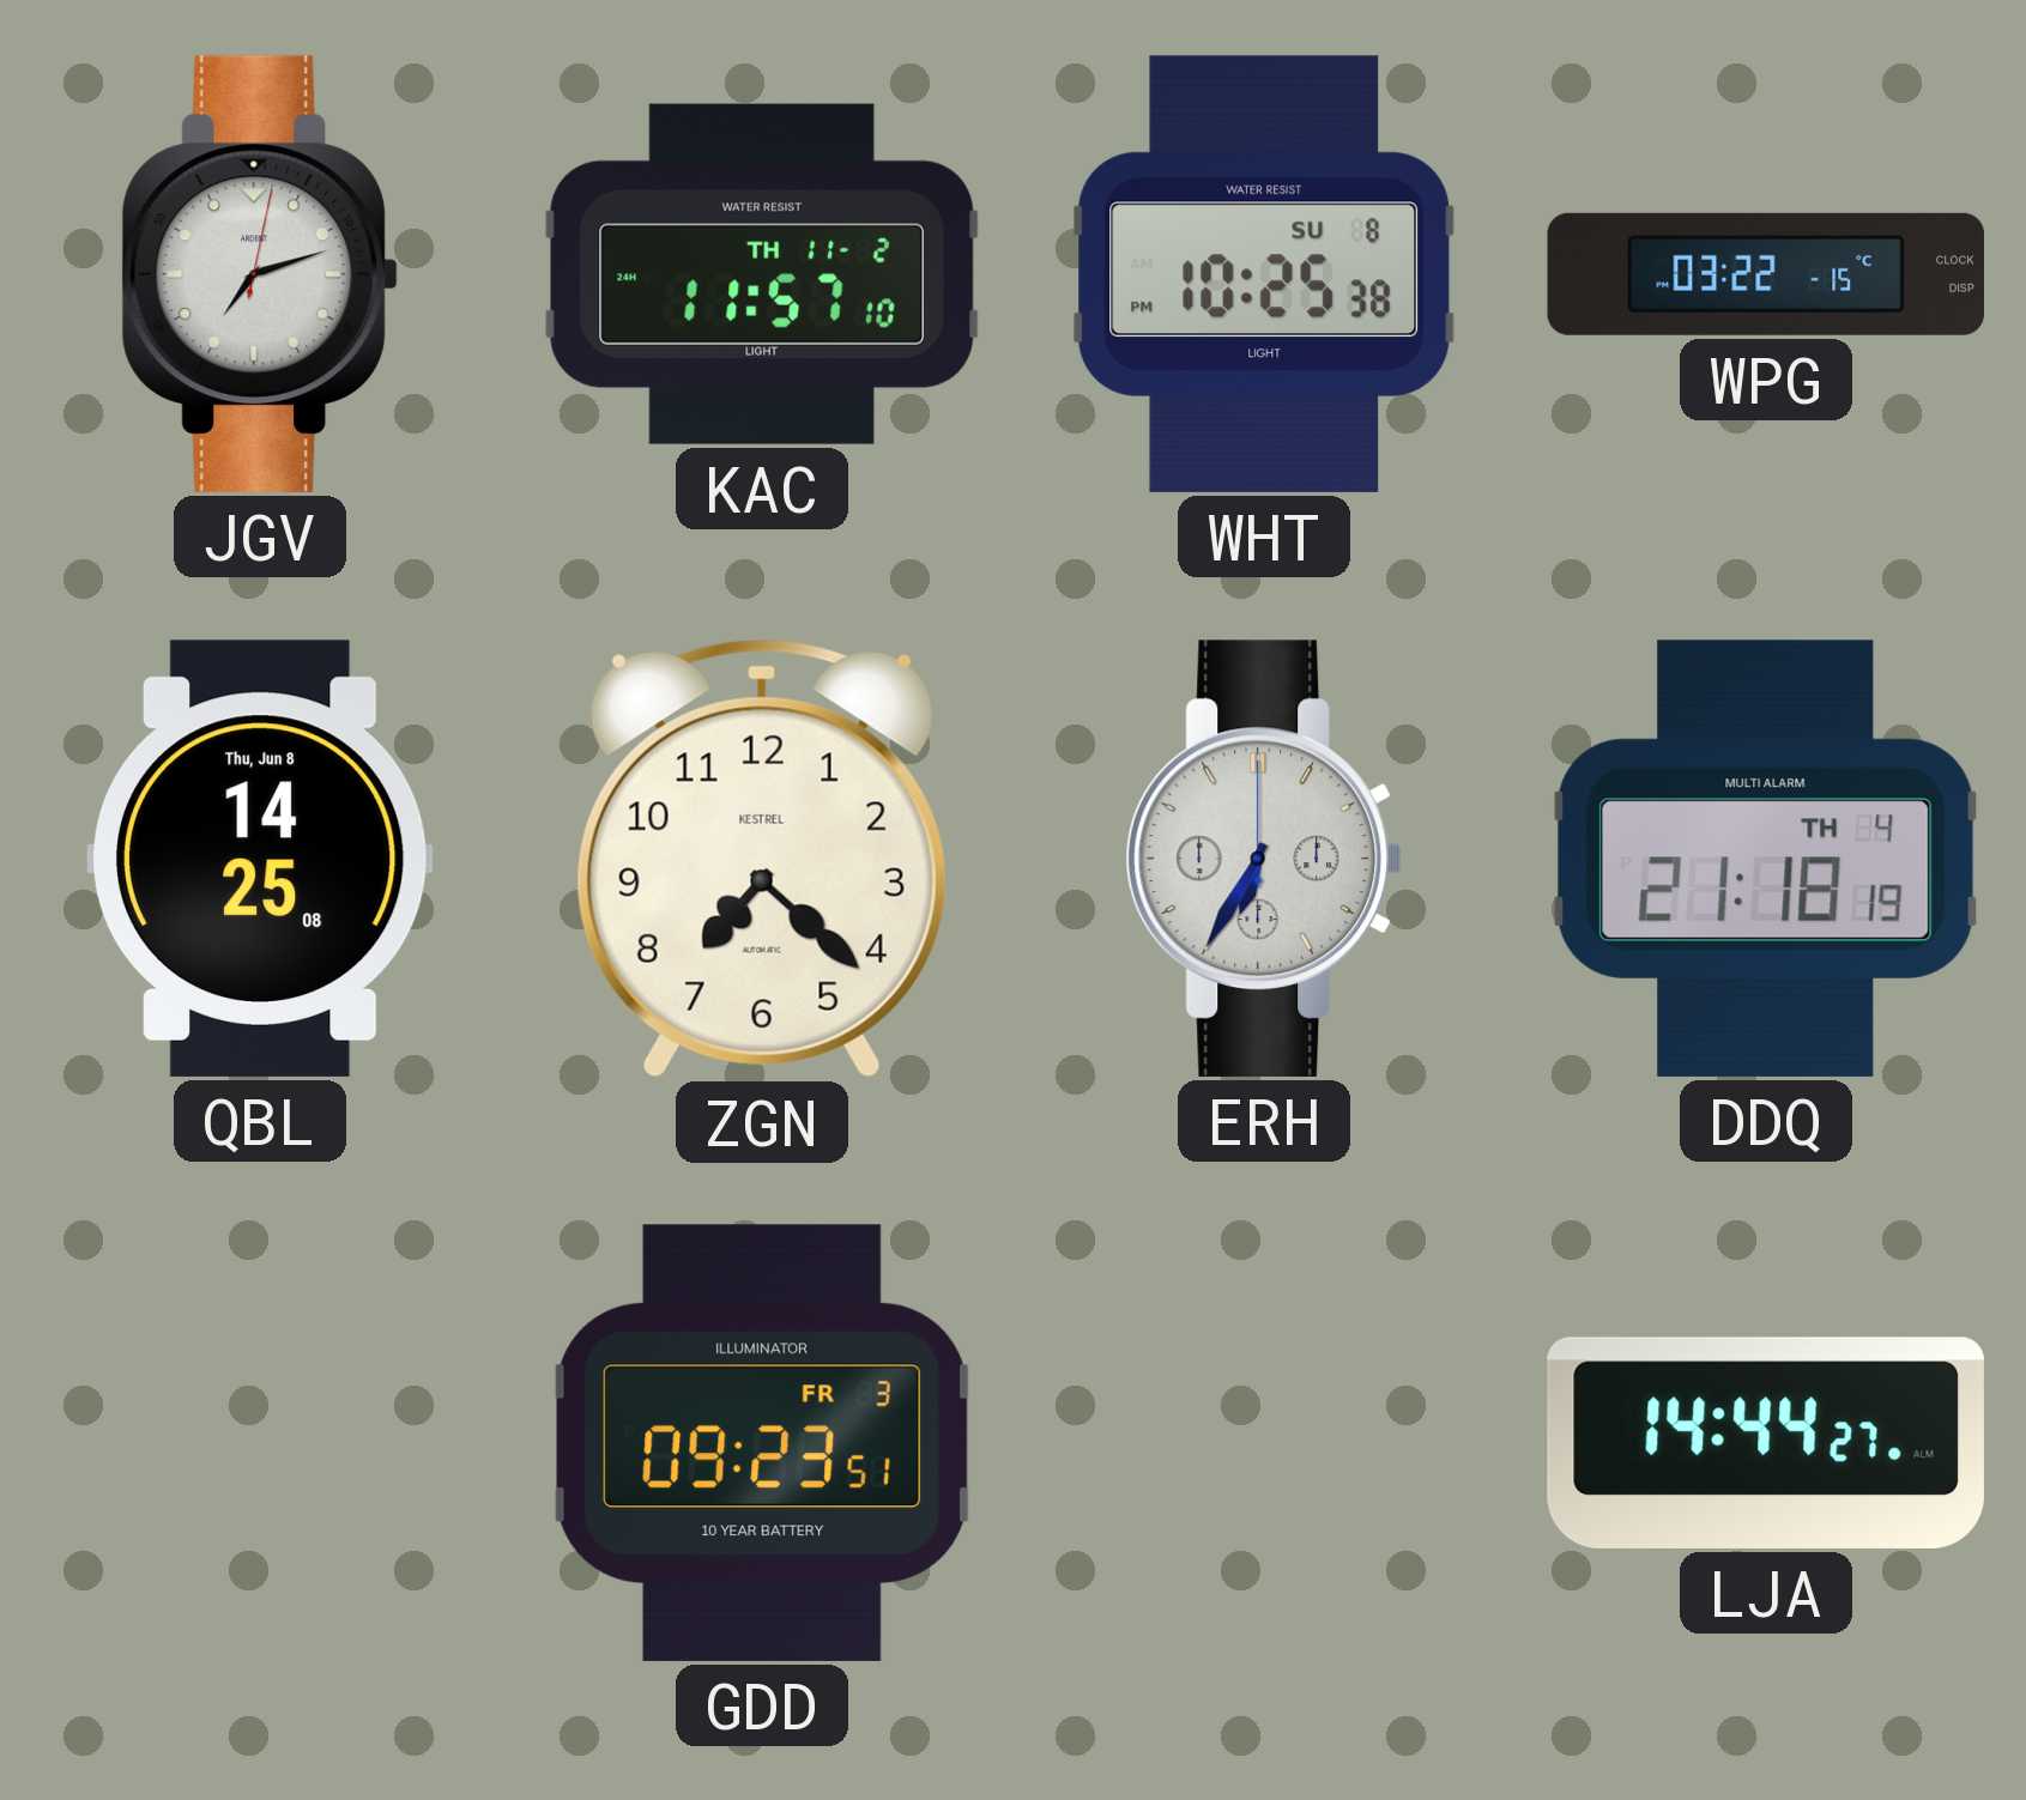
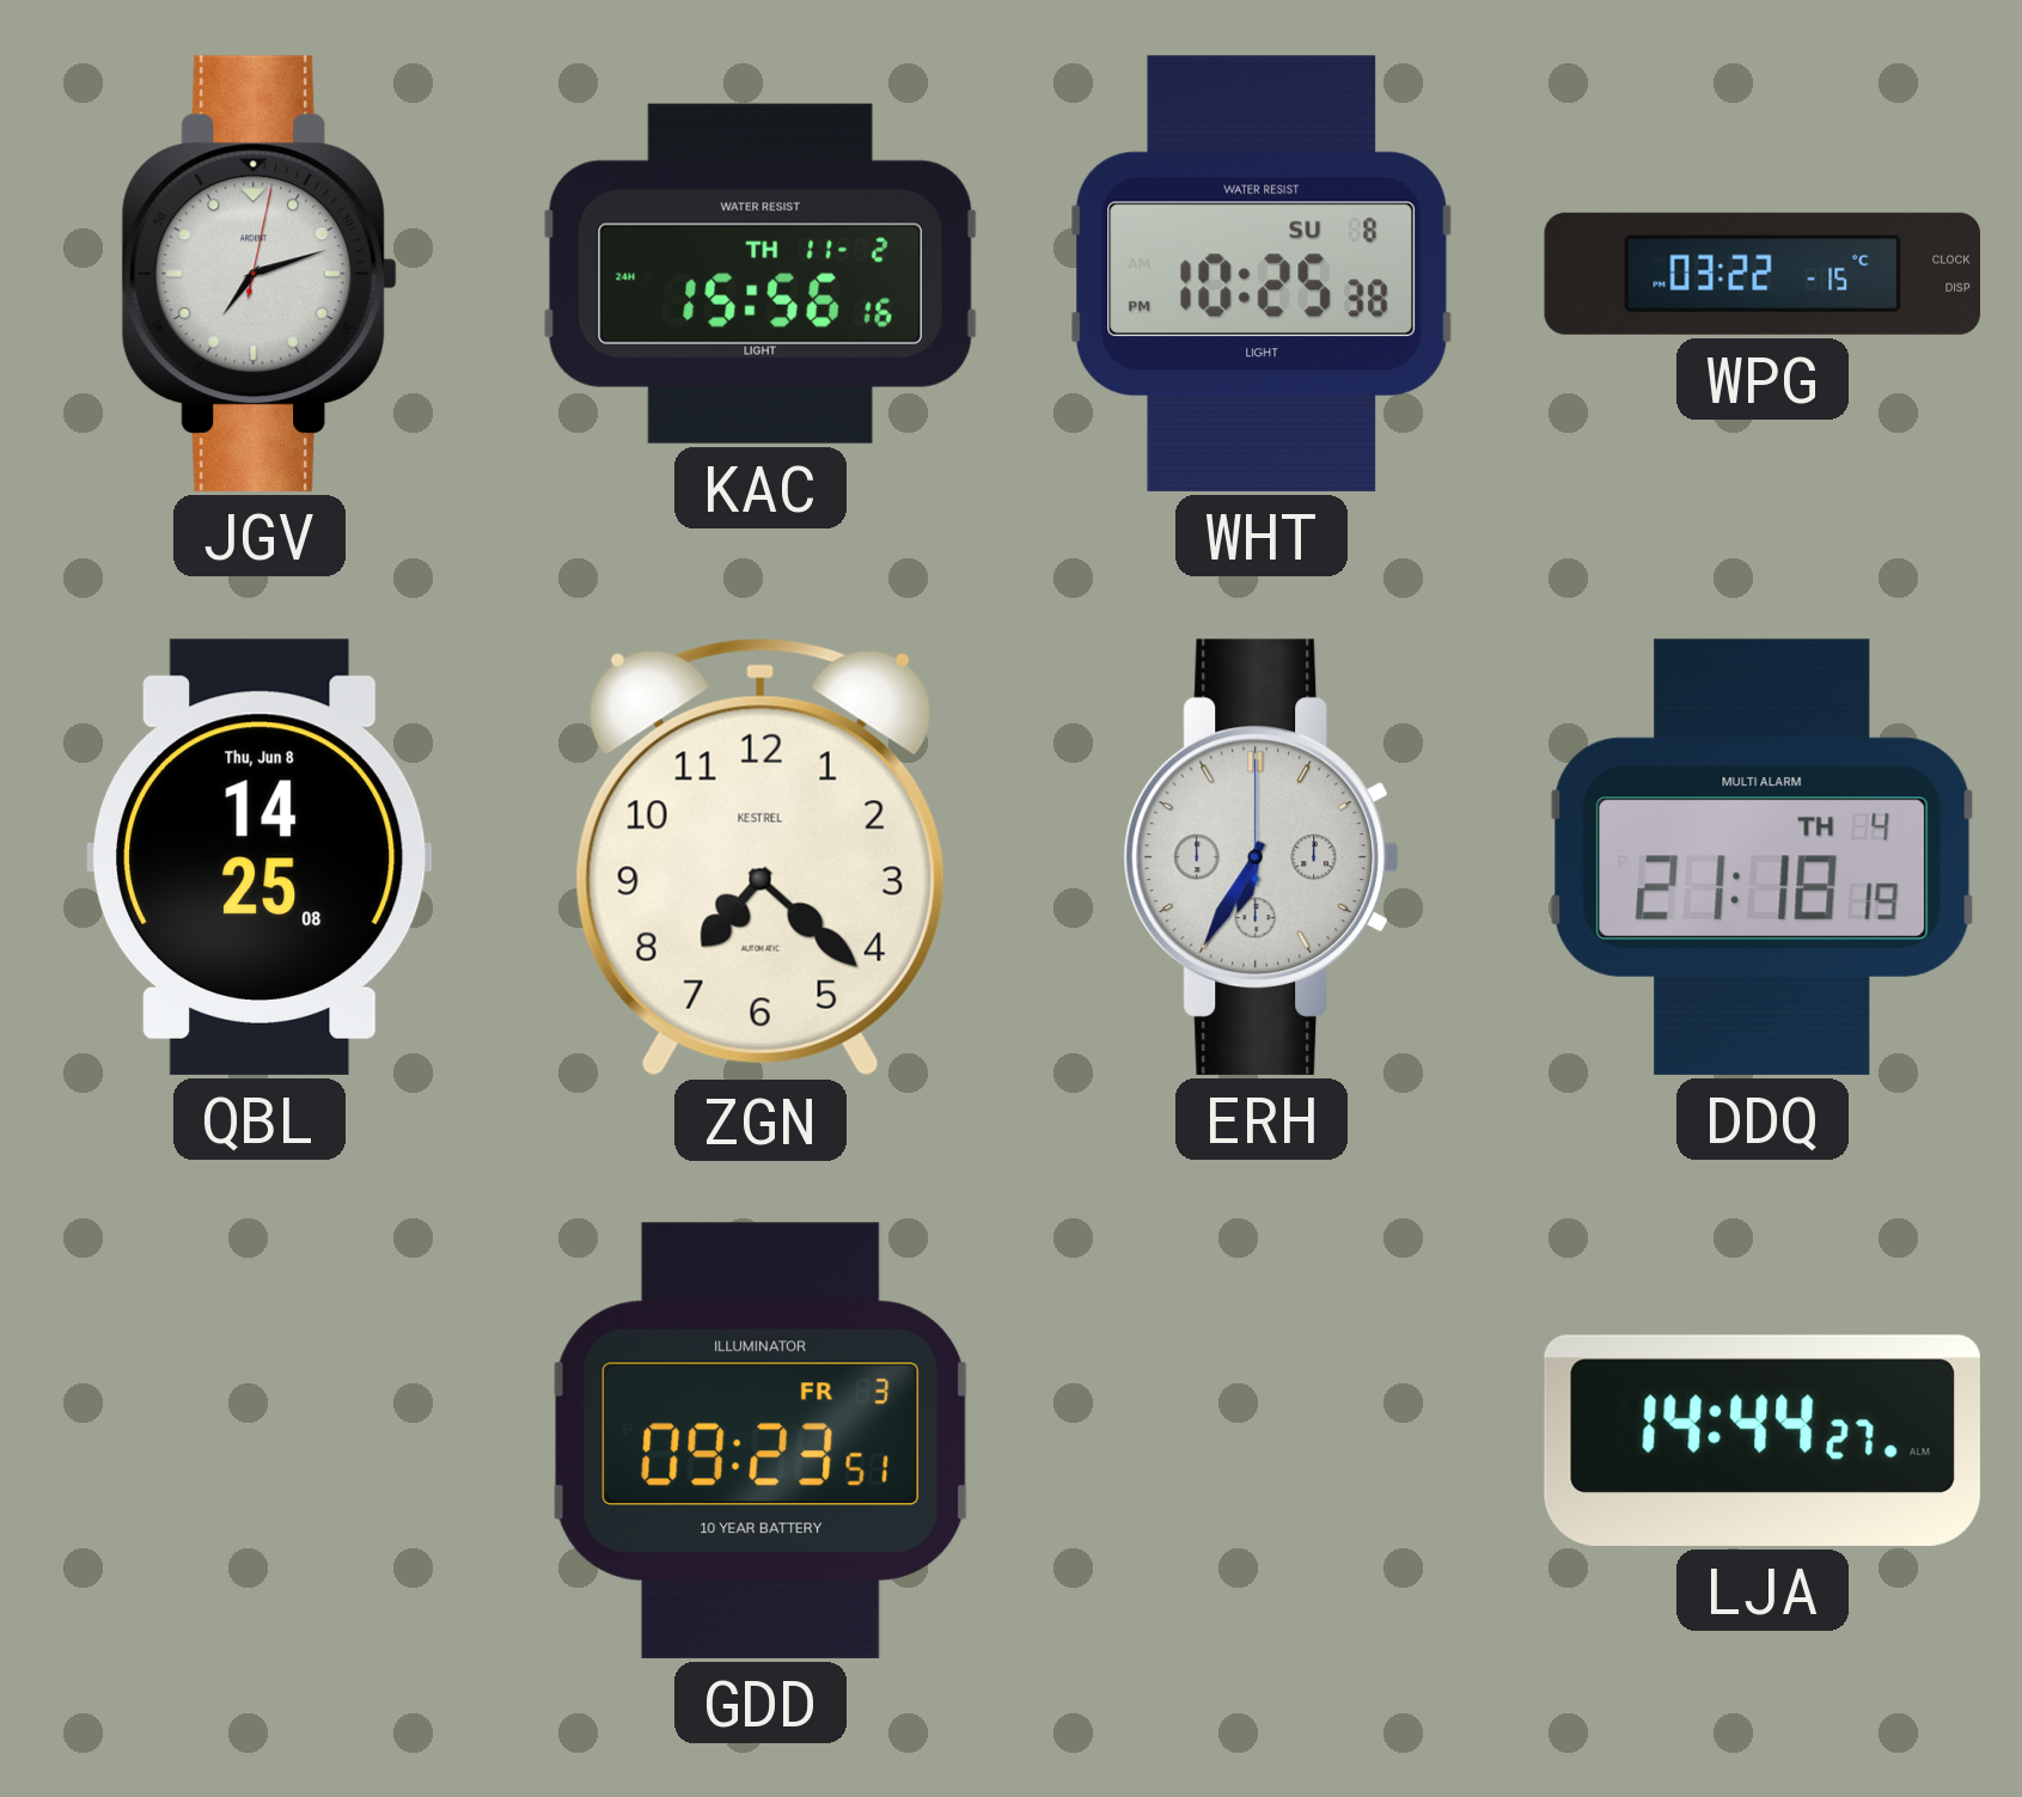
KAC: 11:57 -> 15:56 (760, 274)
